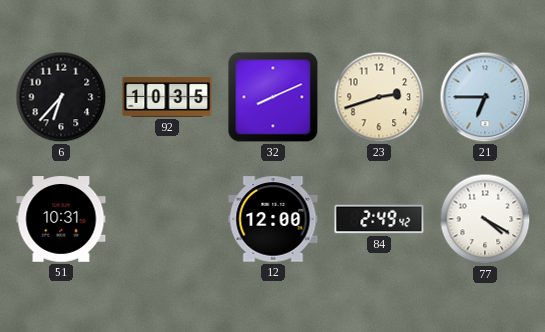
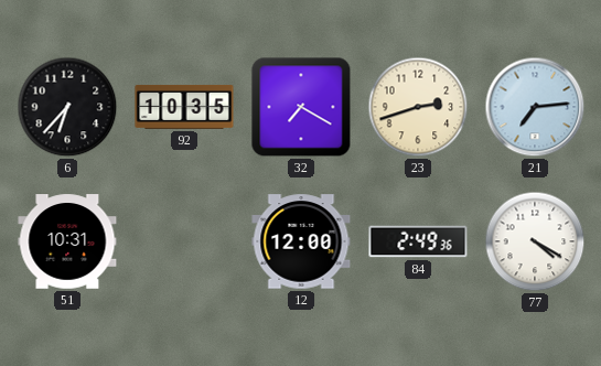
32: 8:11 -> 7:20 (301, 107)
21: 6:45 -> 7:14 (535, 107)
84: 2:49:42 -> 2:49:36 (418, 241)
